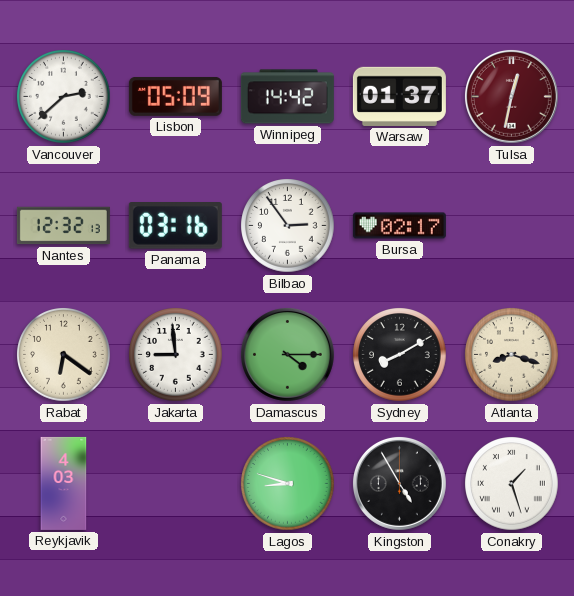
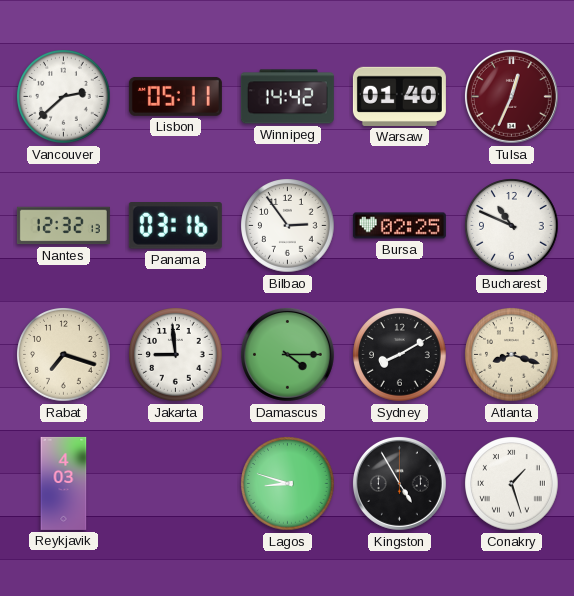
Lisbon: 05:09 -> 05:11 (175, 96)
Warsaw: 01:37 -> 01:40 (399, 96)
Tulsa: 12:32 -> 12:34 (511, 96)
Bursa: 02:17 -> 02:25 (399, 226)
Bucharest: none -> 10:49 (512, 226)
Rabat: 6:21 -> 7:18 (64, 355)
